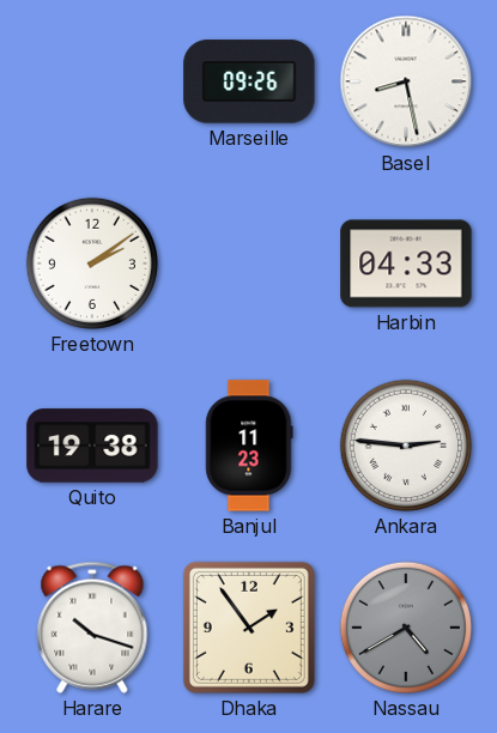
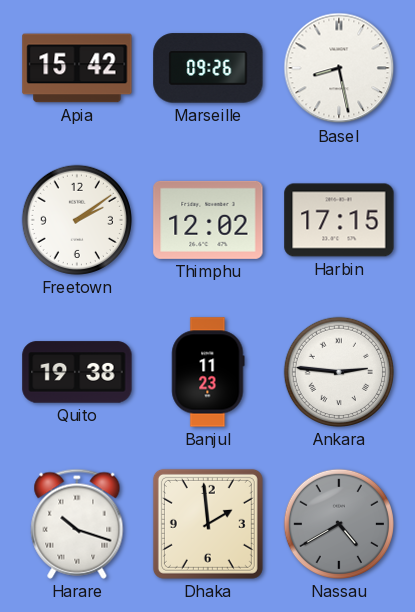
Apia: none -> 15:42 (77, 68)
Thimphu: none -> 12:02 (208, 220)
Harbin: 04:33 -> 17:15 (339, 220)
Dhaka: 1:54 -> 1:59 (208, 524)
